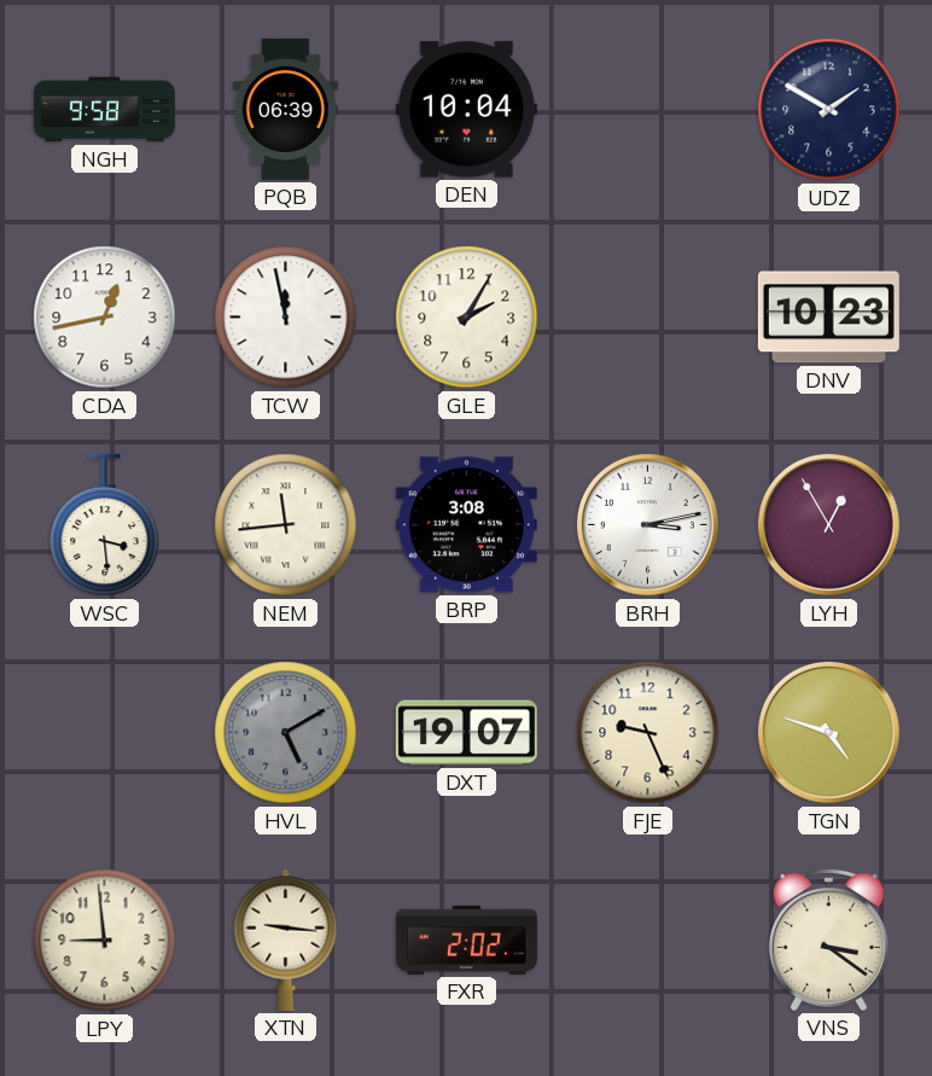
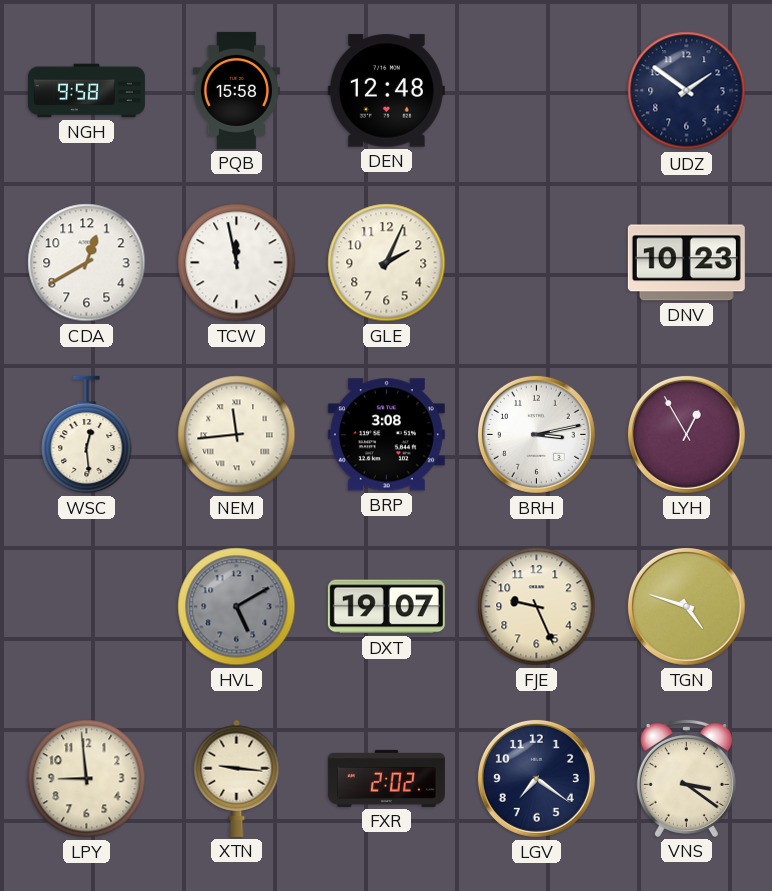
PQB: 06:39 -> 15:58 (236, 90)
DEN: 10:04 -> 12:48 (386, 91)
UDZ: 1:50 -> 1:51 (687, 91)
CDA: 12:43 -> 12:40 (87, 263)
GLE: 2:05 -> 2:04 (387, 263)
WSC: 3:29 -> 12:29 (87, 435)
LGV: none -> 7:21 (536, 778)
